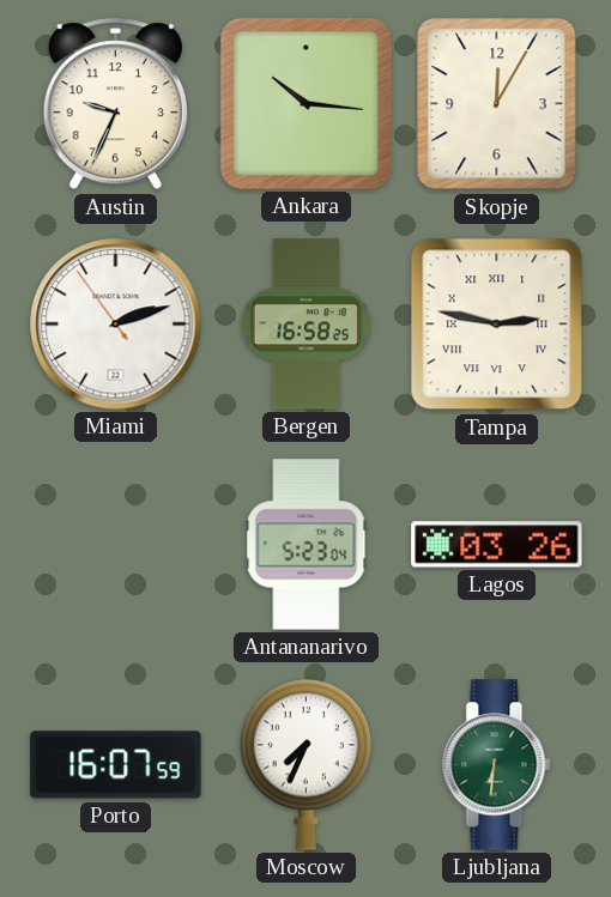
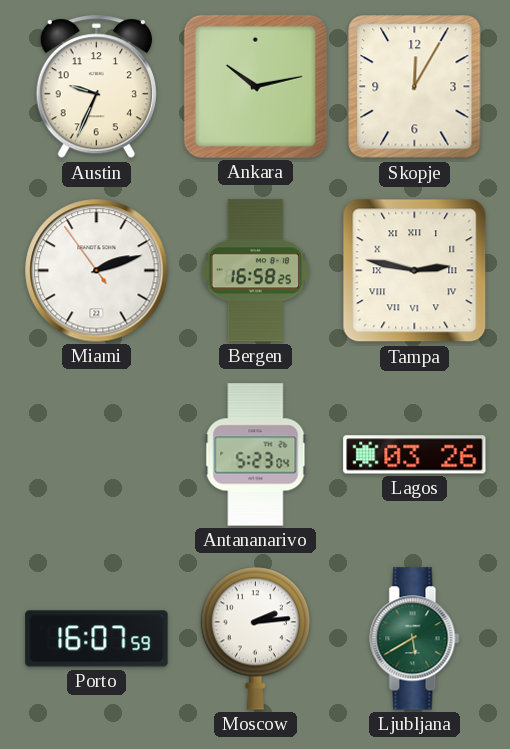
Ankara: 10:16 -> 10:13 (255, 86)
Moscow: 7:34 -> 2:14 (255, 638)
Ljubljana: 6:31 -> 5:40 (415, 639)
